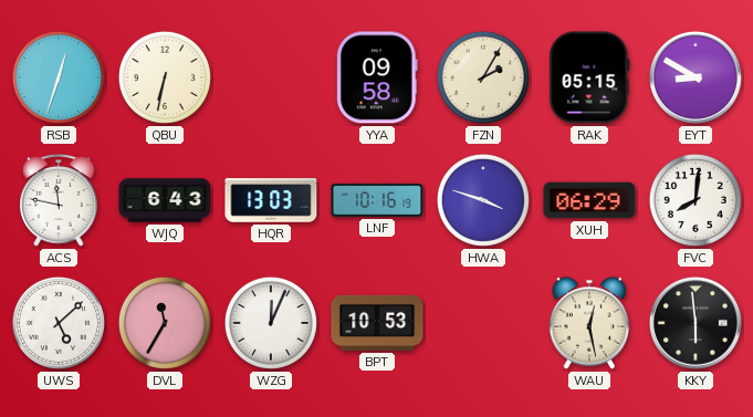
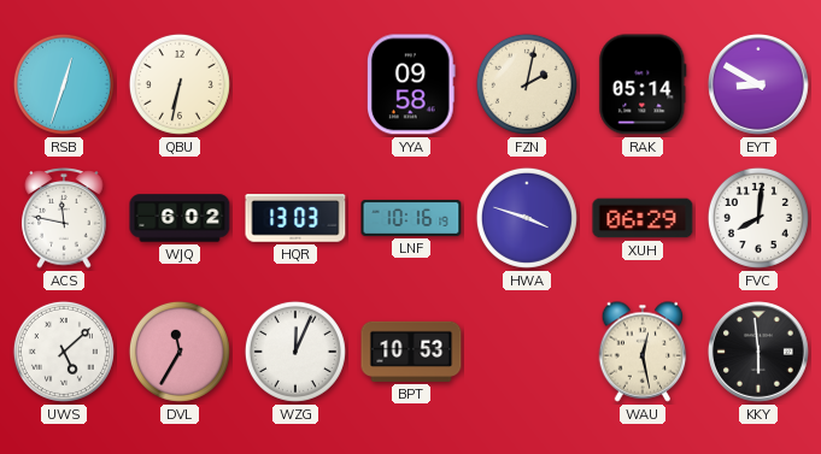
FZN: 2:05 -> 2:02 (527, 84)
RAK: 05:15 -> 05:14 (643, 84)
WJQ: 6:43 -> 6:02 (180, 218)
